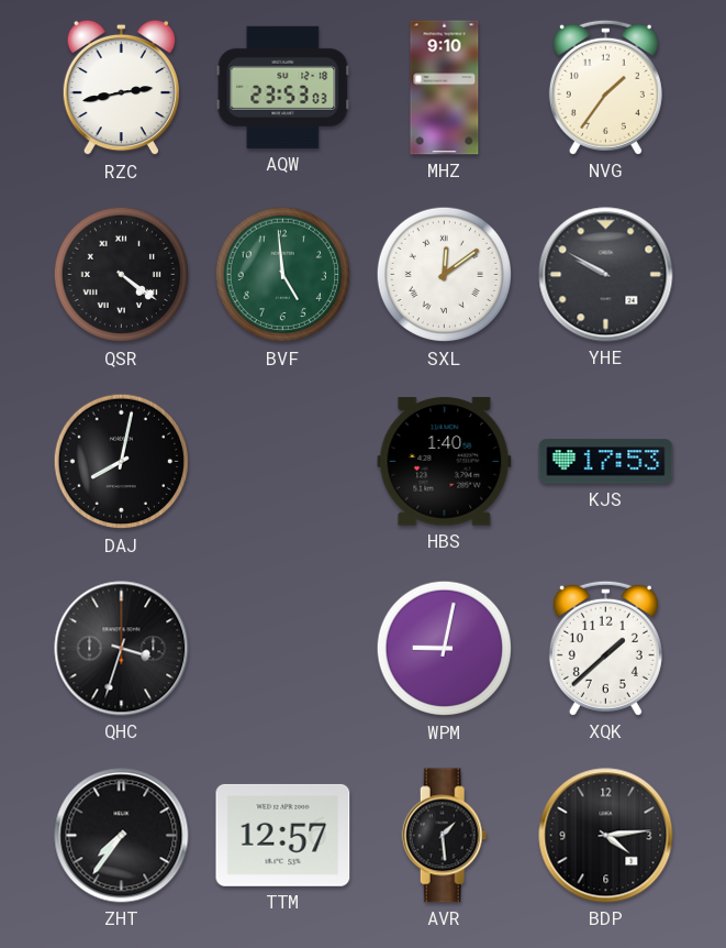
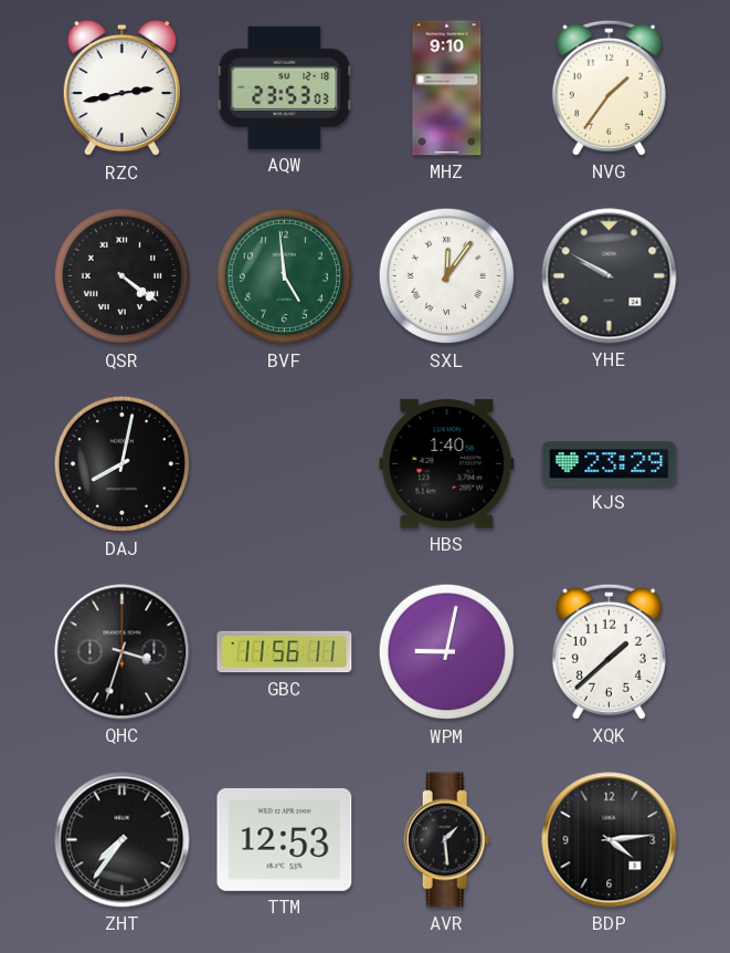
SXL: 12:09 -> 12:06 (447, 276)
KJS: 17:53 -> 23:29 (610, 464)
GBC: none -> 11:56 (285, 652)
TTM: 12:57 -> 12:53 (285, 839)
